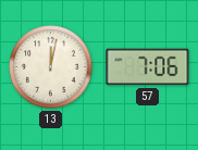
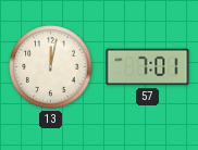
57: 7:06 -> 7:01 (148, 67)
